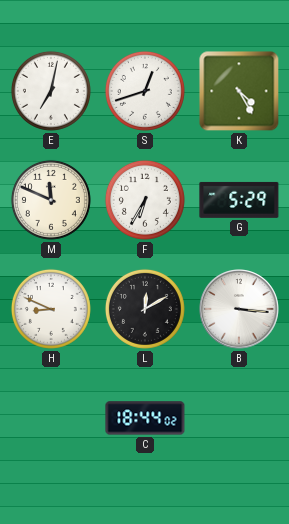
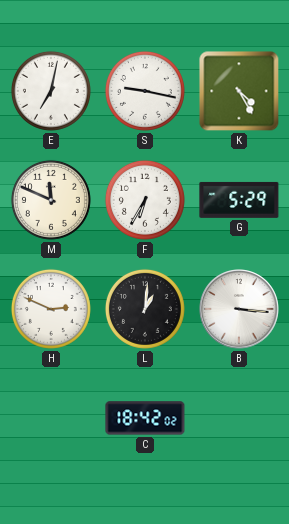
S: 12:42 -> 9:17 (145, 91)
H: 8:49 -> 2:49 (51, 309)
L: 12:10 -> 1:01 (145, 309)
C: 18:44 -> 18:42 (145, 418)
